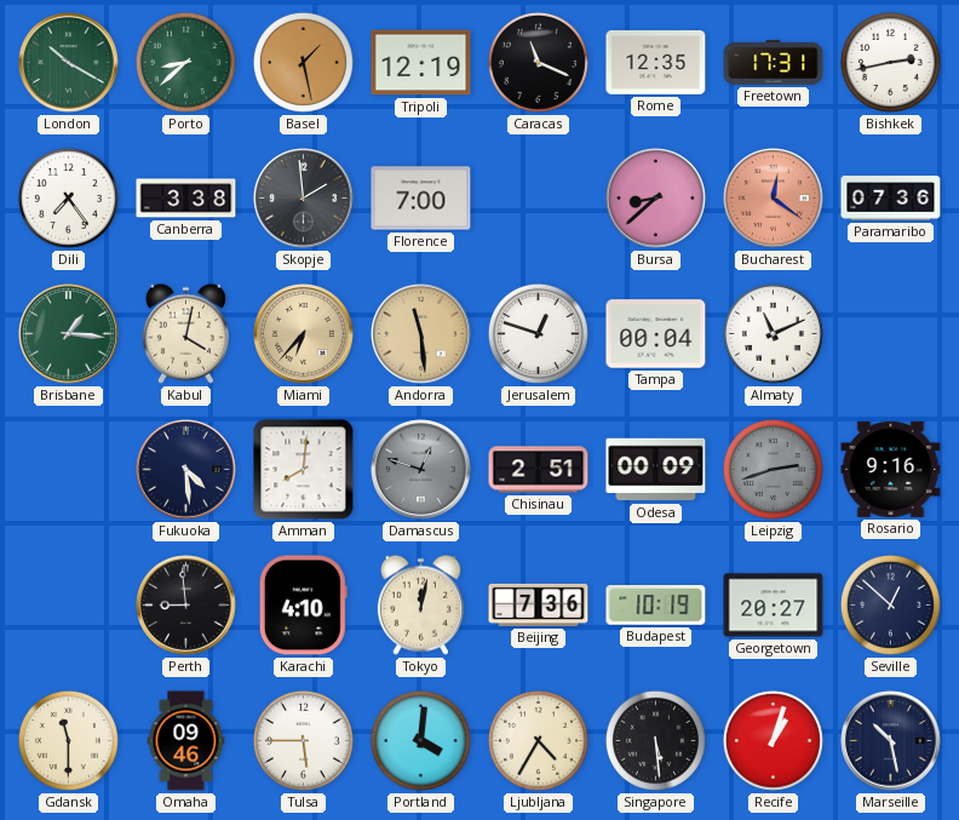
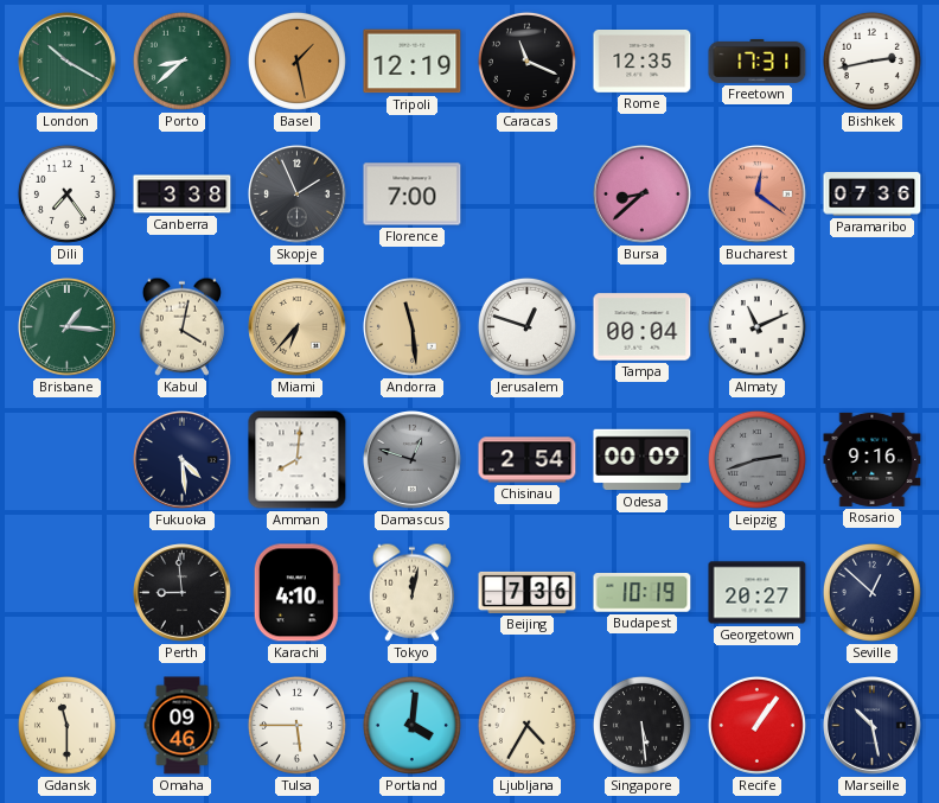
Skopje: 1:59 -> 1:56 (298, 195)
Chisinau: 2:51 -> 2:54 (528, 460)
Recife: 1:03 -> 1:06 (756, 725)
